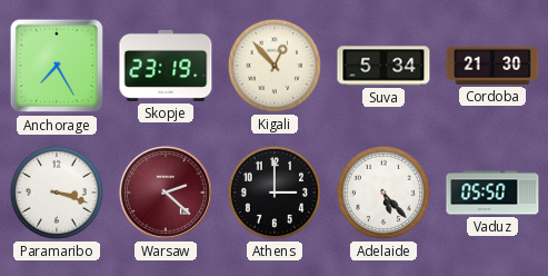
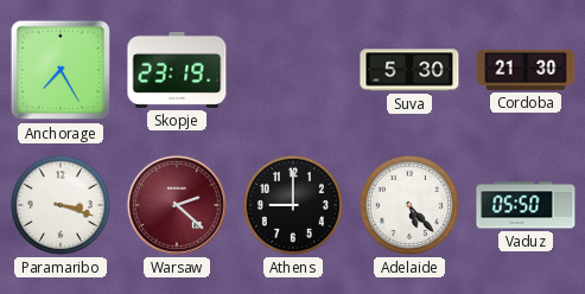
Kigali: 12:53 -> none (275, 66)
Suva: 5:34 -> 5:30 (409, 70)
Athens: 3:00 -> 9:00 (293, 205)
